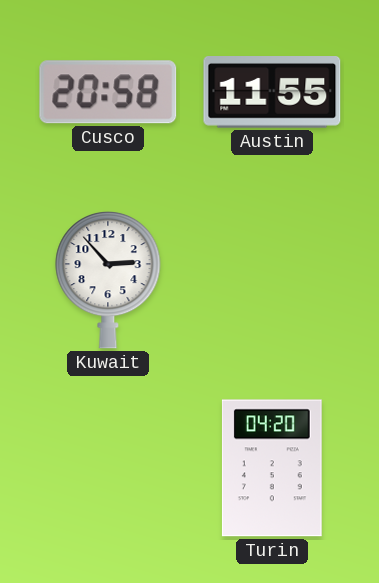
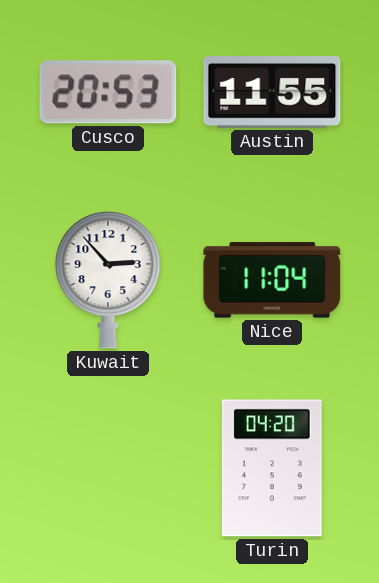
Cusco: 20:58 -> 20:53 (108, 92)
Nice: none -> 11:04 (272, 280)
